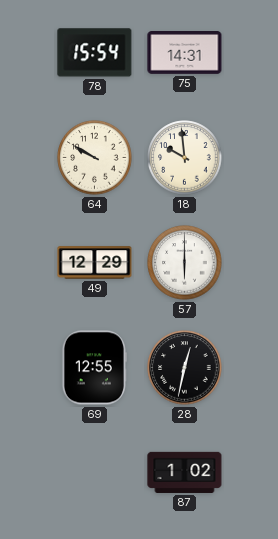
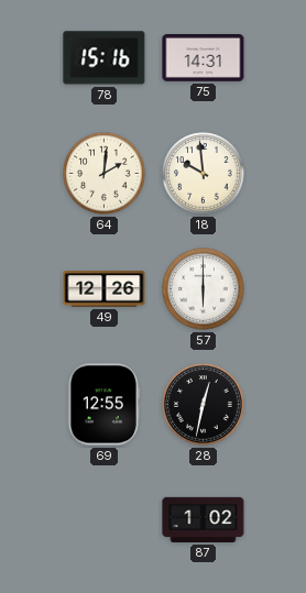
78: 15:54 -> 15:16 (105, 58)
64: 9:50 -> 2:01 (105, 174)
49: 12:29 -> 12:26 (105, 289)
